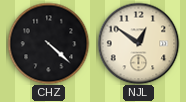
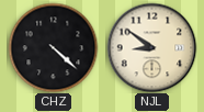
NJL: 12:51 -> 8:51 (151, 47)
